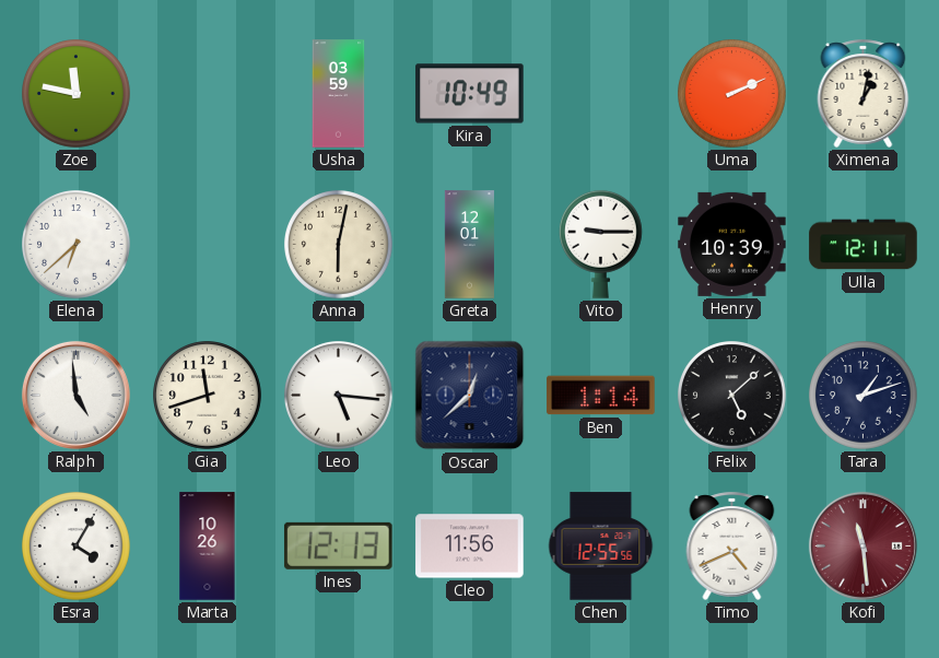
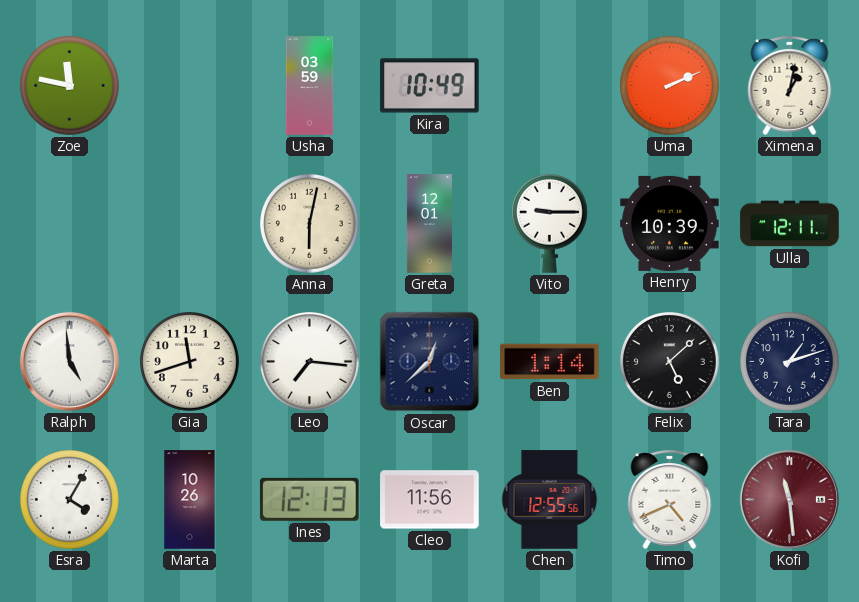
Elena: 6:38 -> none (77, 245)
Leo: 5:16 -> 7:16 (310, 362)
